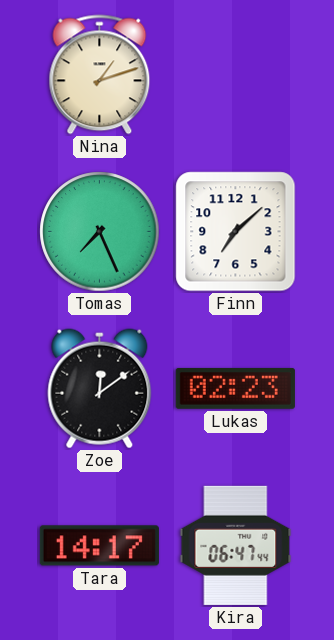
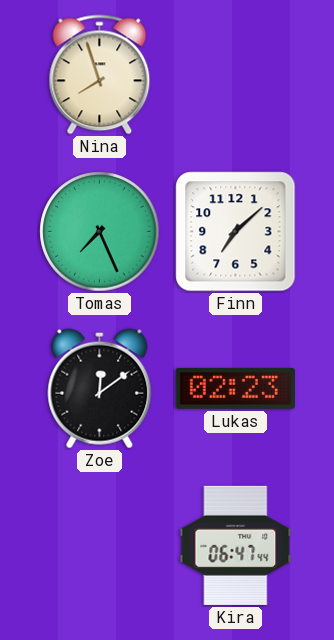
Nina: 1:12 -> 7:57 (100, 75)
Tara: 14:17 -> none (99, 546)
